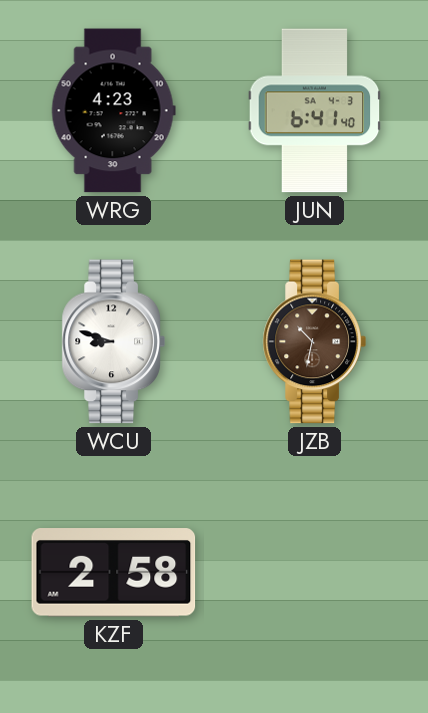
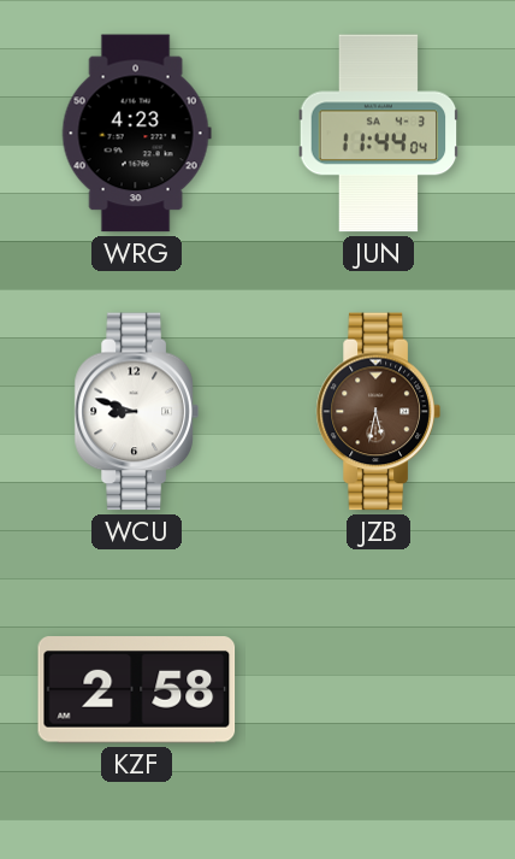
JUN: 6:41 -> 11:44 (379, 134)
JZB: 10:32 -> 5:32 (378, 412)
